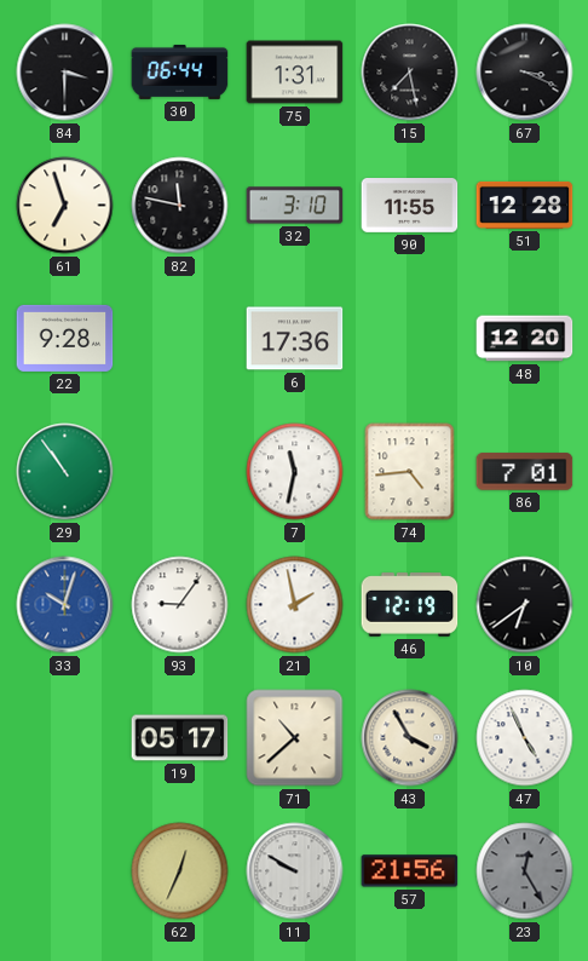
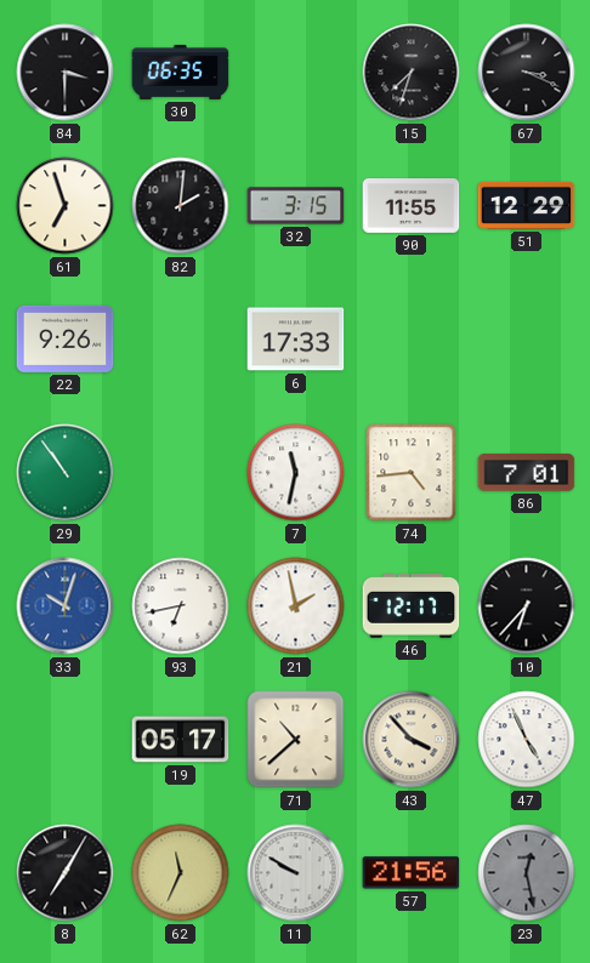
30: 06:44 -> 06:35 (181, 72)
75: 1:31 -> none (295, 73)
15: 7:28 -> 7:33 (412, 73)
82: 11:47 -> 2:01 (181, 206)
32: 3:10 -> 3:15 (296, 206)
51: 12:28 -> 12:29 (527, 205)
22: 9:28 -> 9:26 (66, 338)
6: 17:36 -> 17:33 (296, 340)
48: 12:20 -> none (525, 339)
93: 9:06 -> 6:43 (181, 606)
46: 12:19 -> 12:17 (412, 606)
10: 6:39 -> 6:37 (527, 606)
43: 3:55 -> 3:53 (412, 740)
8: none -> 7:05 (66, 873)
62: 12:34 -> 11:34 (181, 873)
23: 12:25 -> 12:28 (527, 873)
